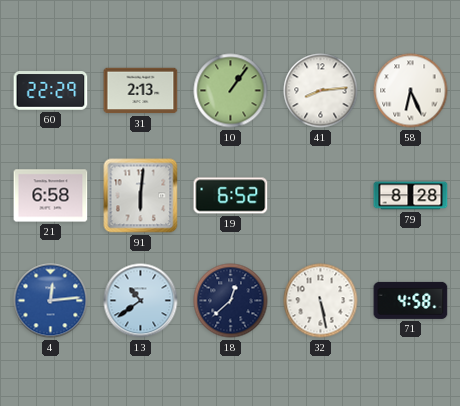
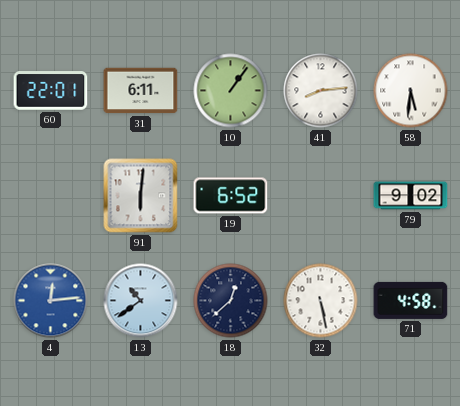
60: 22:29 -> 22:01 (51, 91)
31: 2:13 -> 6:11 (141, 91)
58: 6:26 -> 5:31 (411, 91)
21: 6:58 -> none (51, 196)
79: 8:28 -> 9:02 (411, 196)
